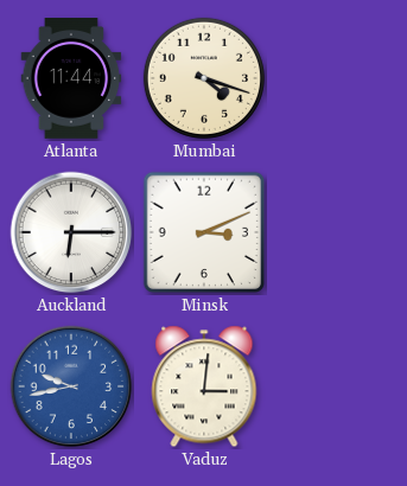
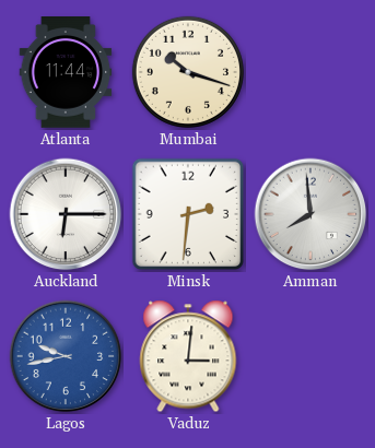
Mumbai: 4:18 -> 10:18 (188, 72)
Minsk: 3:11 -> 2:31 (188, 214)
Amman: none -> 7:59 (310, 214)
